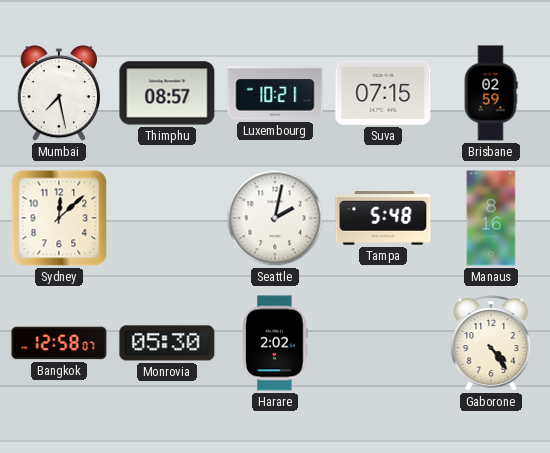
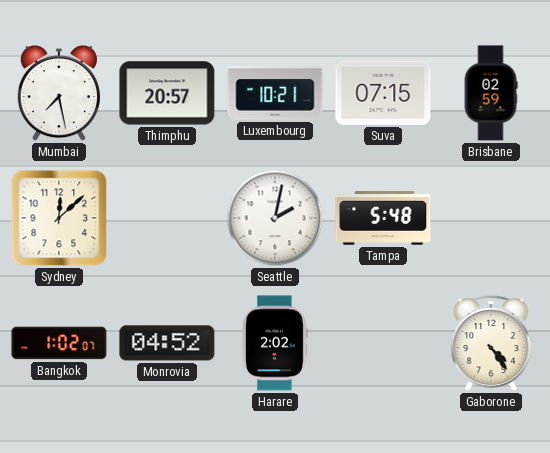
Thimphu: 08:57 -> 20:57 (167, 93)
Manaus: 8:16 -> none (491, 218)
Bangkok: 12:58 -> 1:02 (59, 343)
Monrovia: 05:30 -> 04:52 (167, 343)
